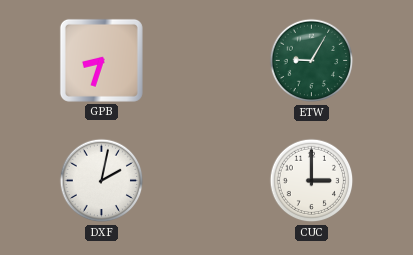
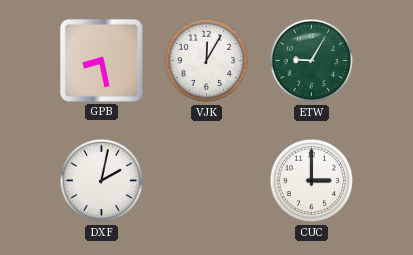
GPB: 8:33 -> 8:28 (101, 60)
VJK: none -> 12:05 (207, 61)
